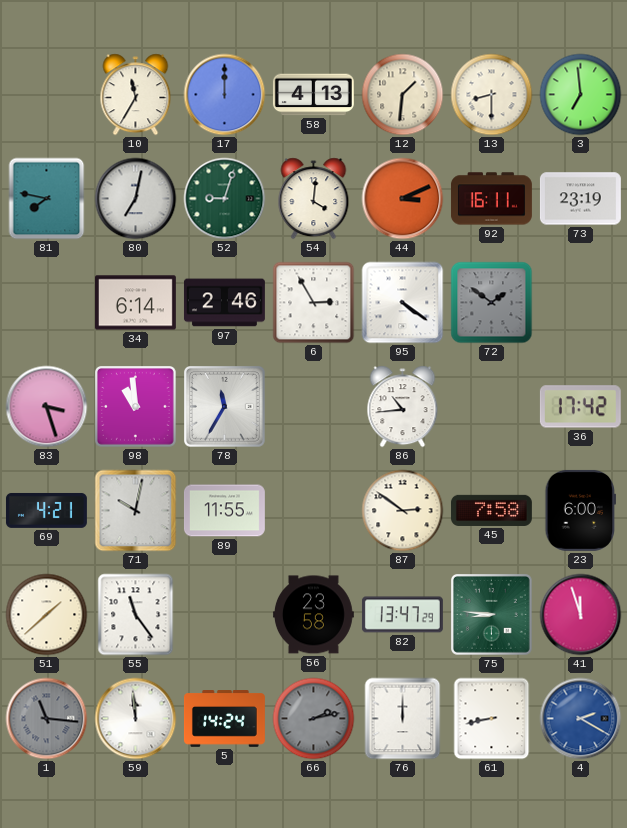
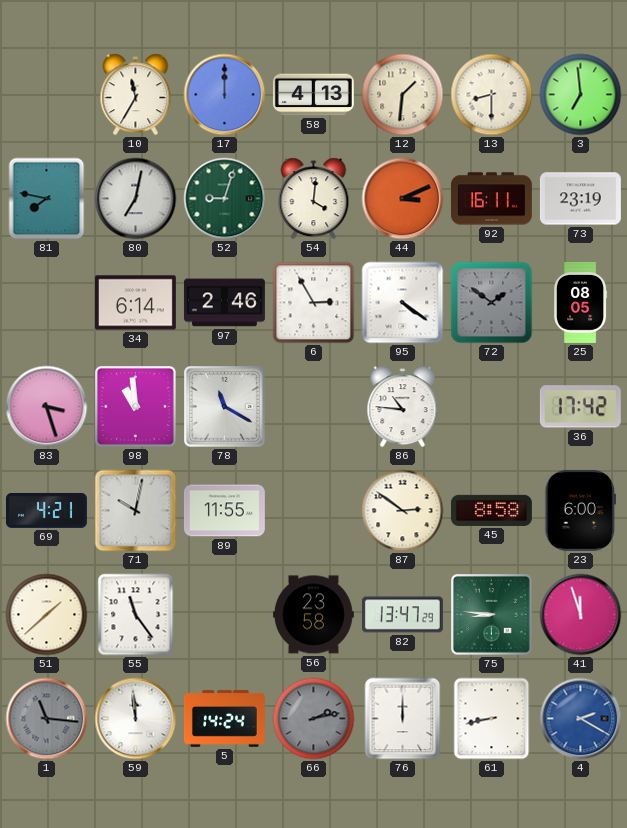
25: none -> 08:05 (581, 302)
78: 11:35 -> 11:20 (225, 407)
86: 10:44 -> 10:46 (403, 407)
45: 7:58 -> 8:58 (491, 510)
